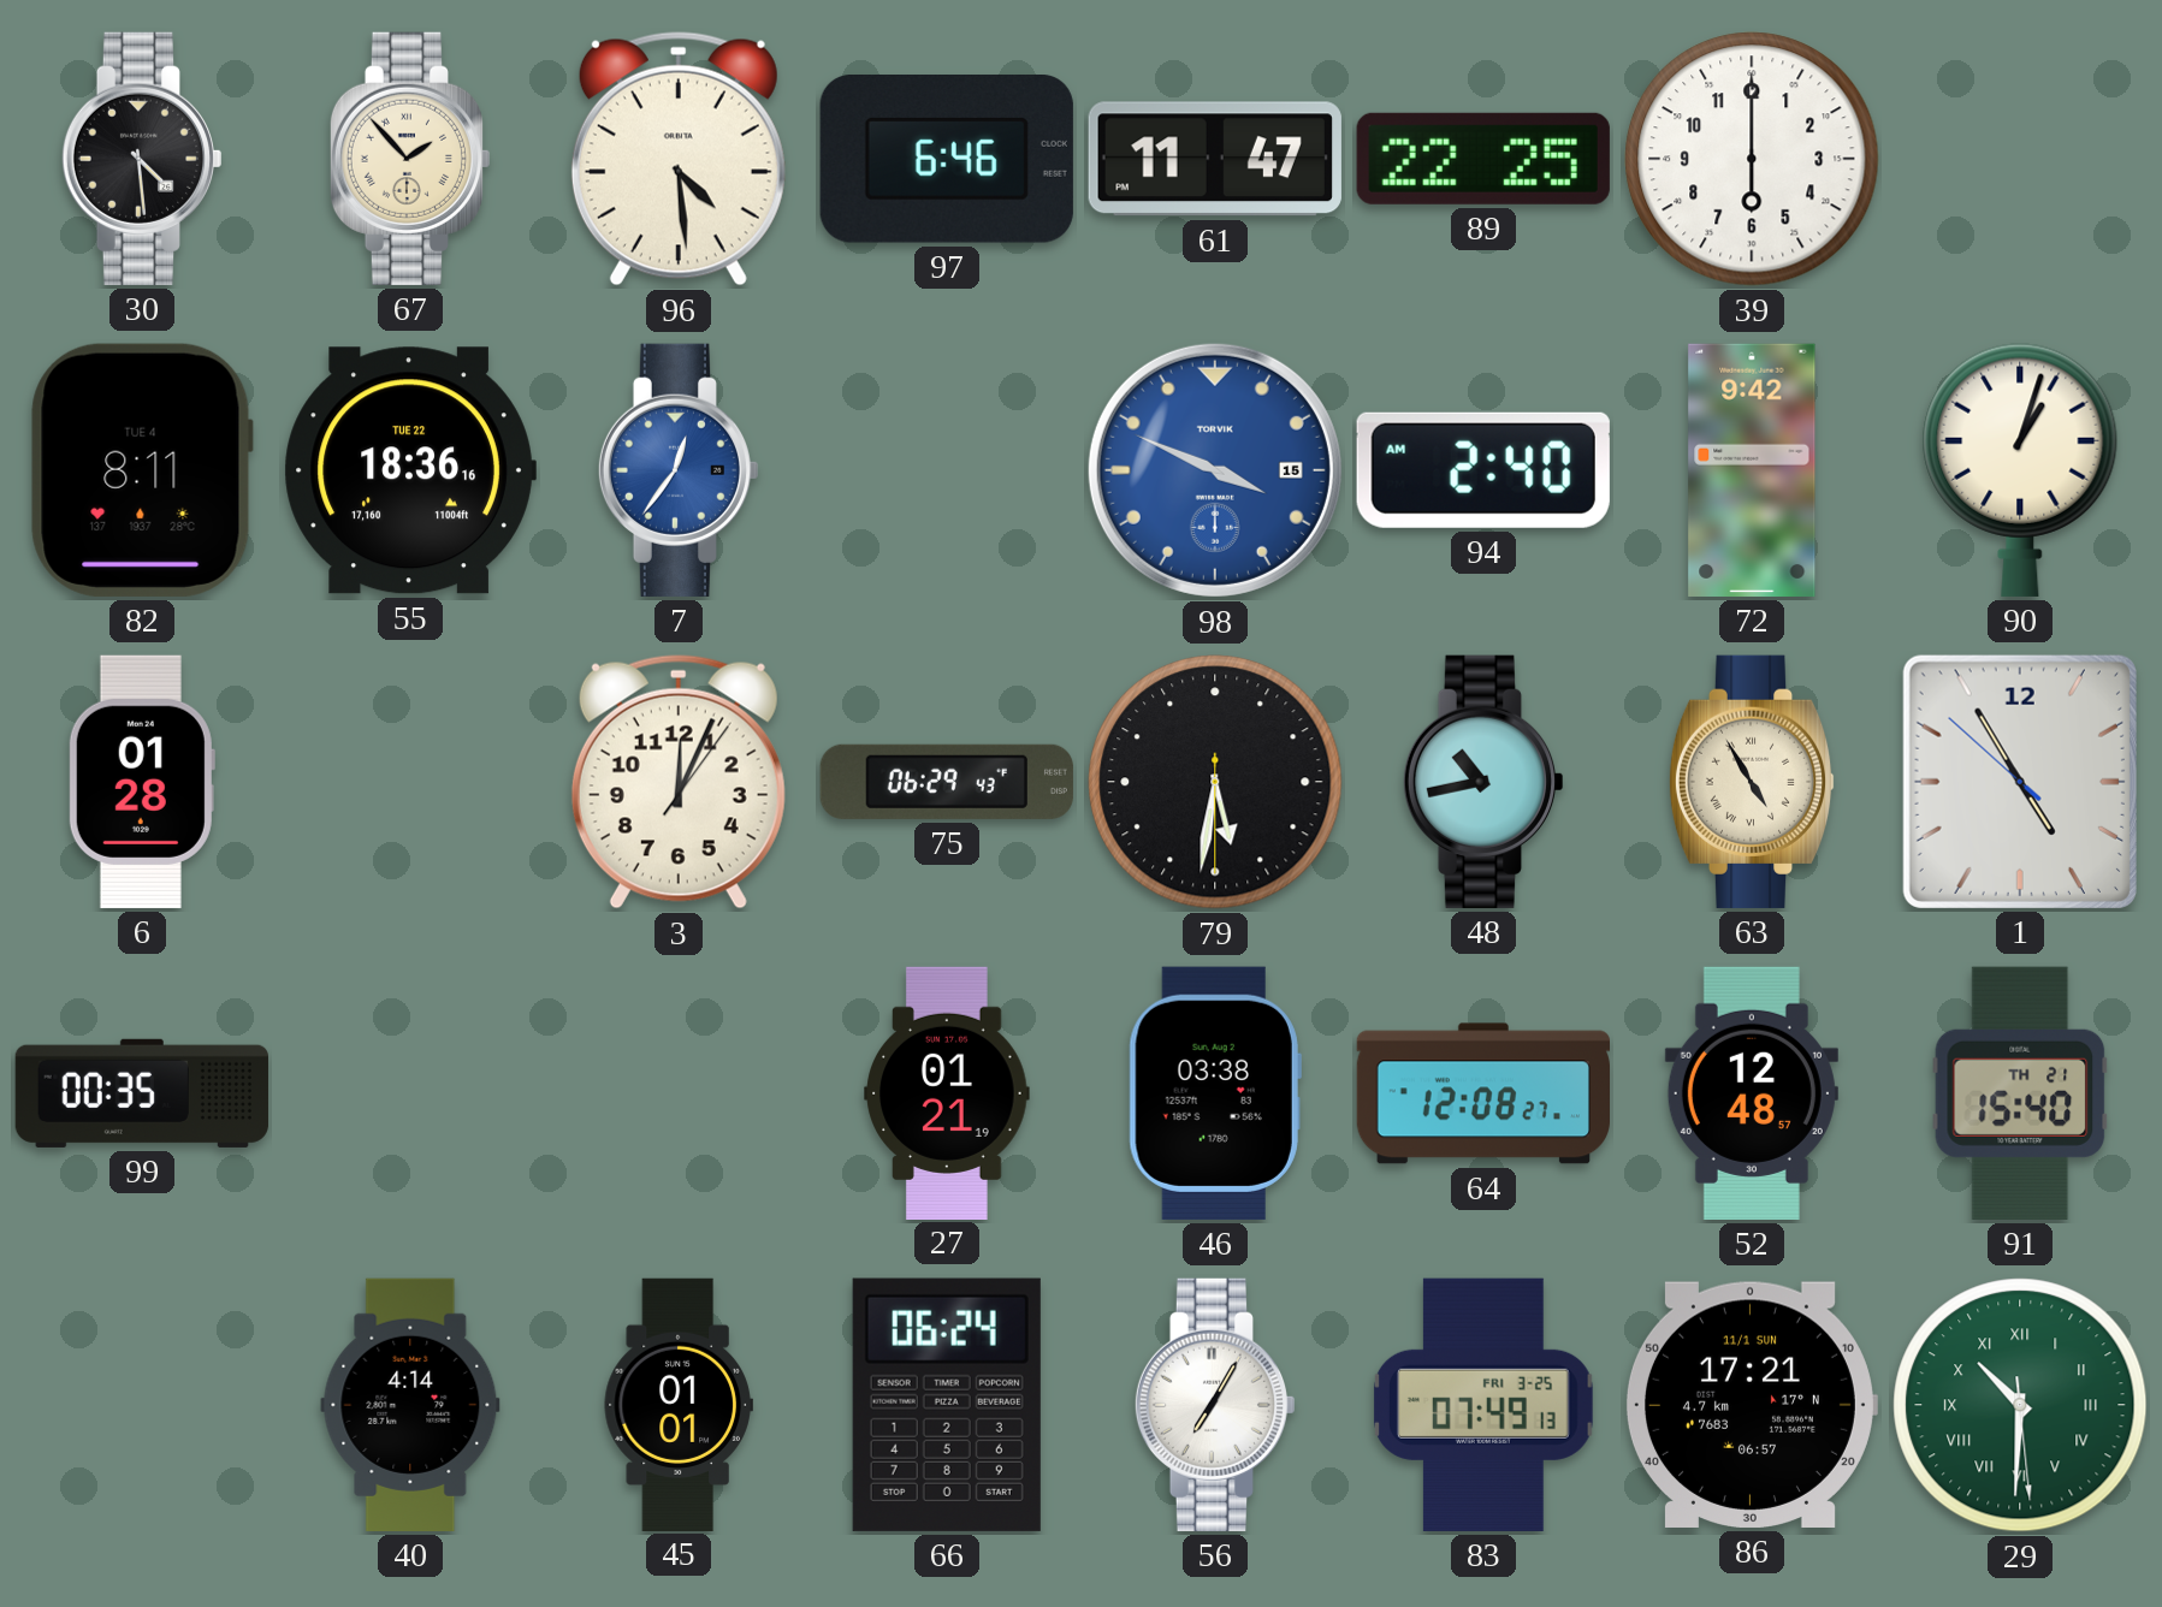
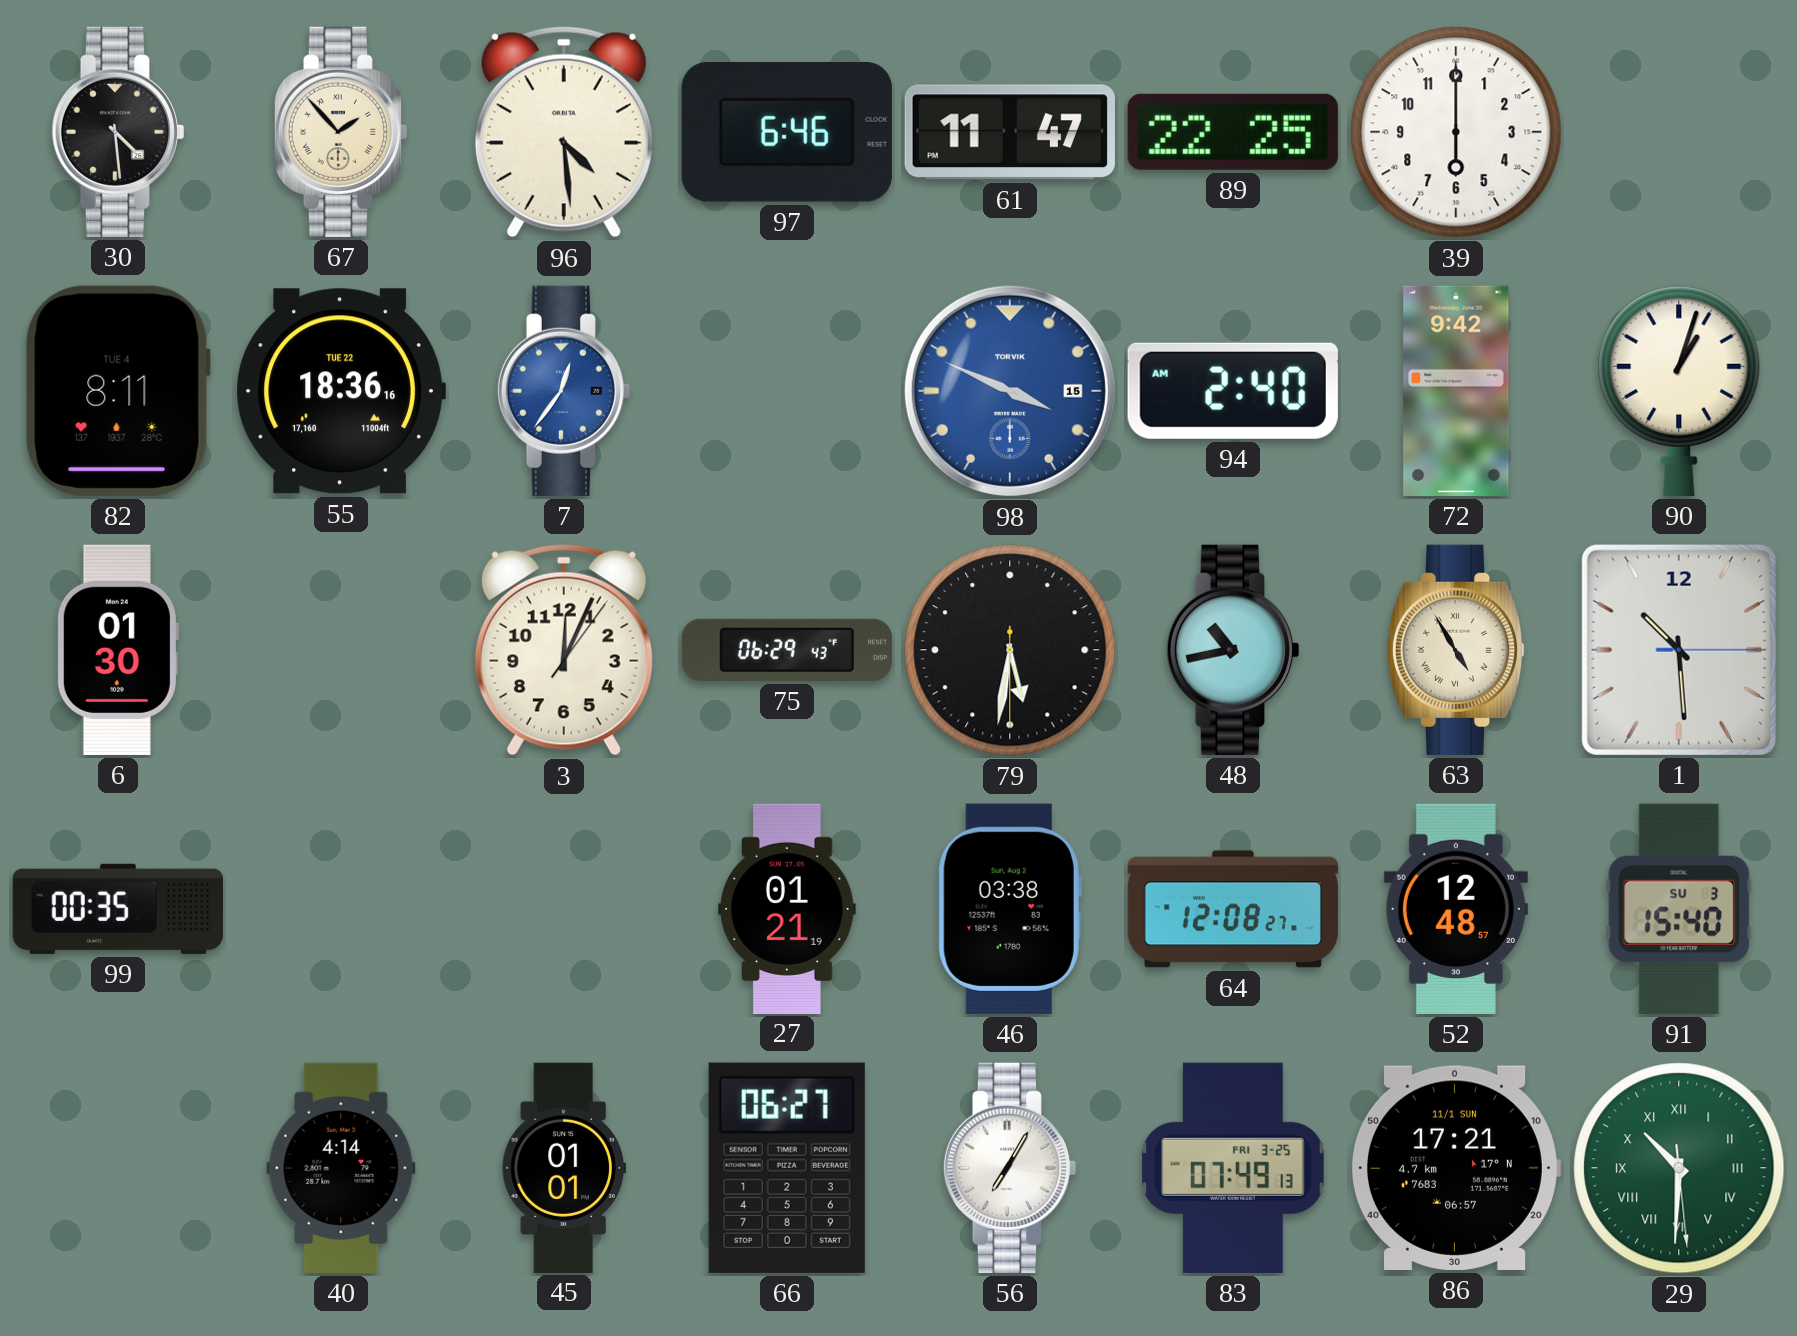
6: 01:28 -> 01:30 (118, 650)
1: 4:54 -> 10:29 (1679, 650)
91 date: TH 21 -> SU 3 (1679, 909)
66: 06:24 -> 06:27 (787, 1168)
